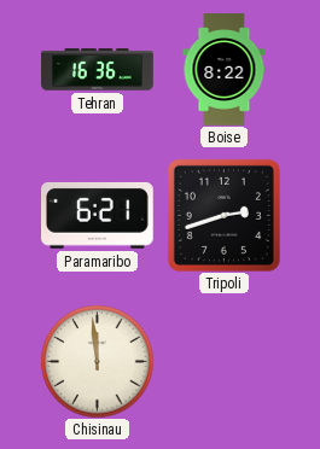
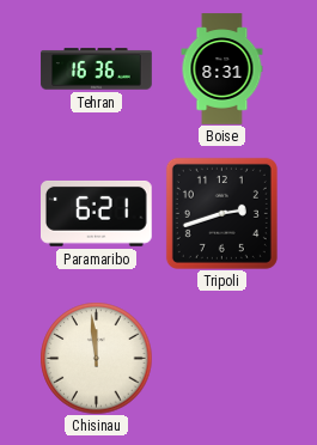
Boise: 8:22 -> 8:31 (222, 69)
